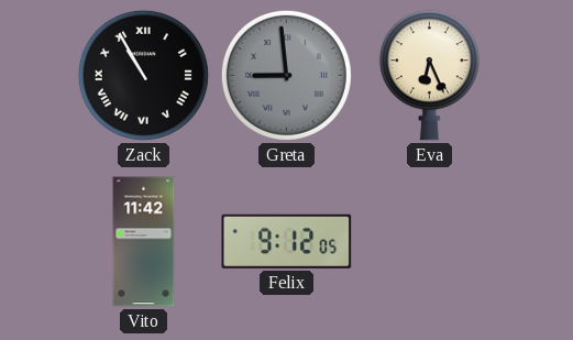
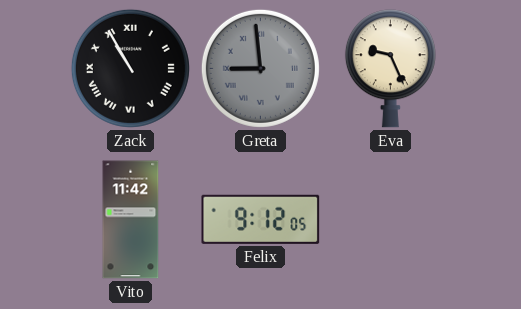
Eva: 6:26 -> 9:26 (390, 69)
